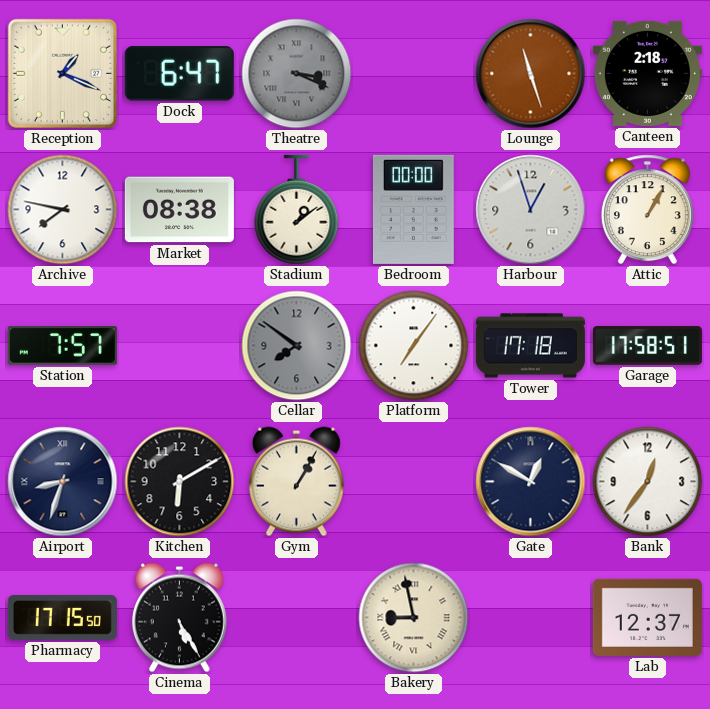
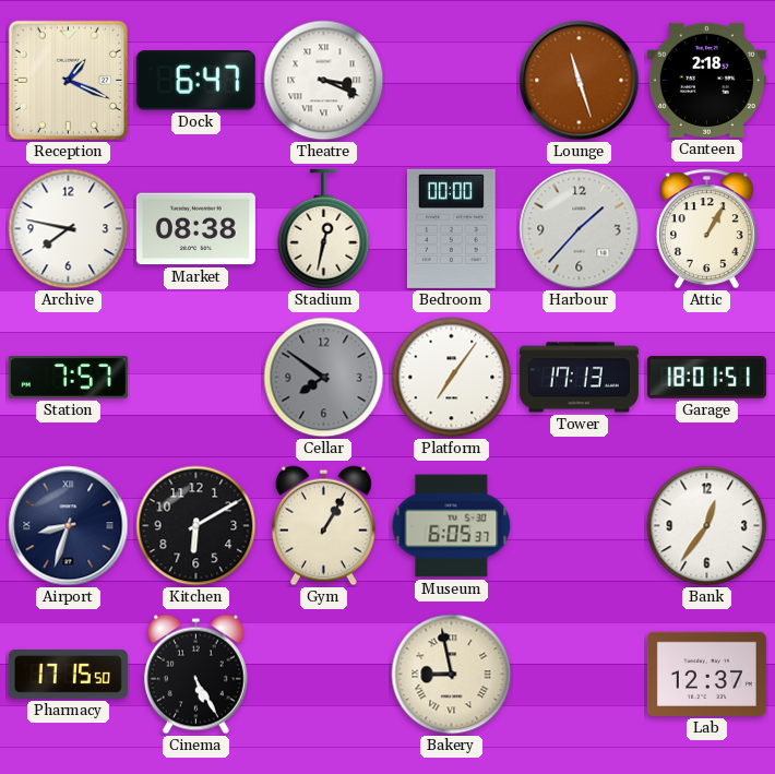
Theatre dial: grey -> white (324, 81)
Stadium: 1:09 -> 12:32 (324, 229)
Harbour: 12:57 -> 1:37 (580, 229)
Tower: 17:18 -> 17:13 (579, 378)
Garage: 17:58 -> 18:01 (706, 378)
Museum: none -> 6:05 (452, 526)
Gate: 12:50 -> none (531, 482)
